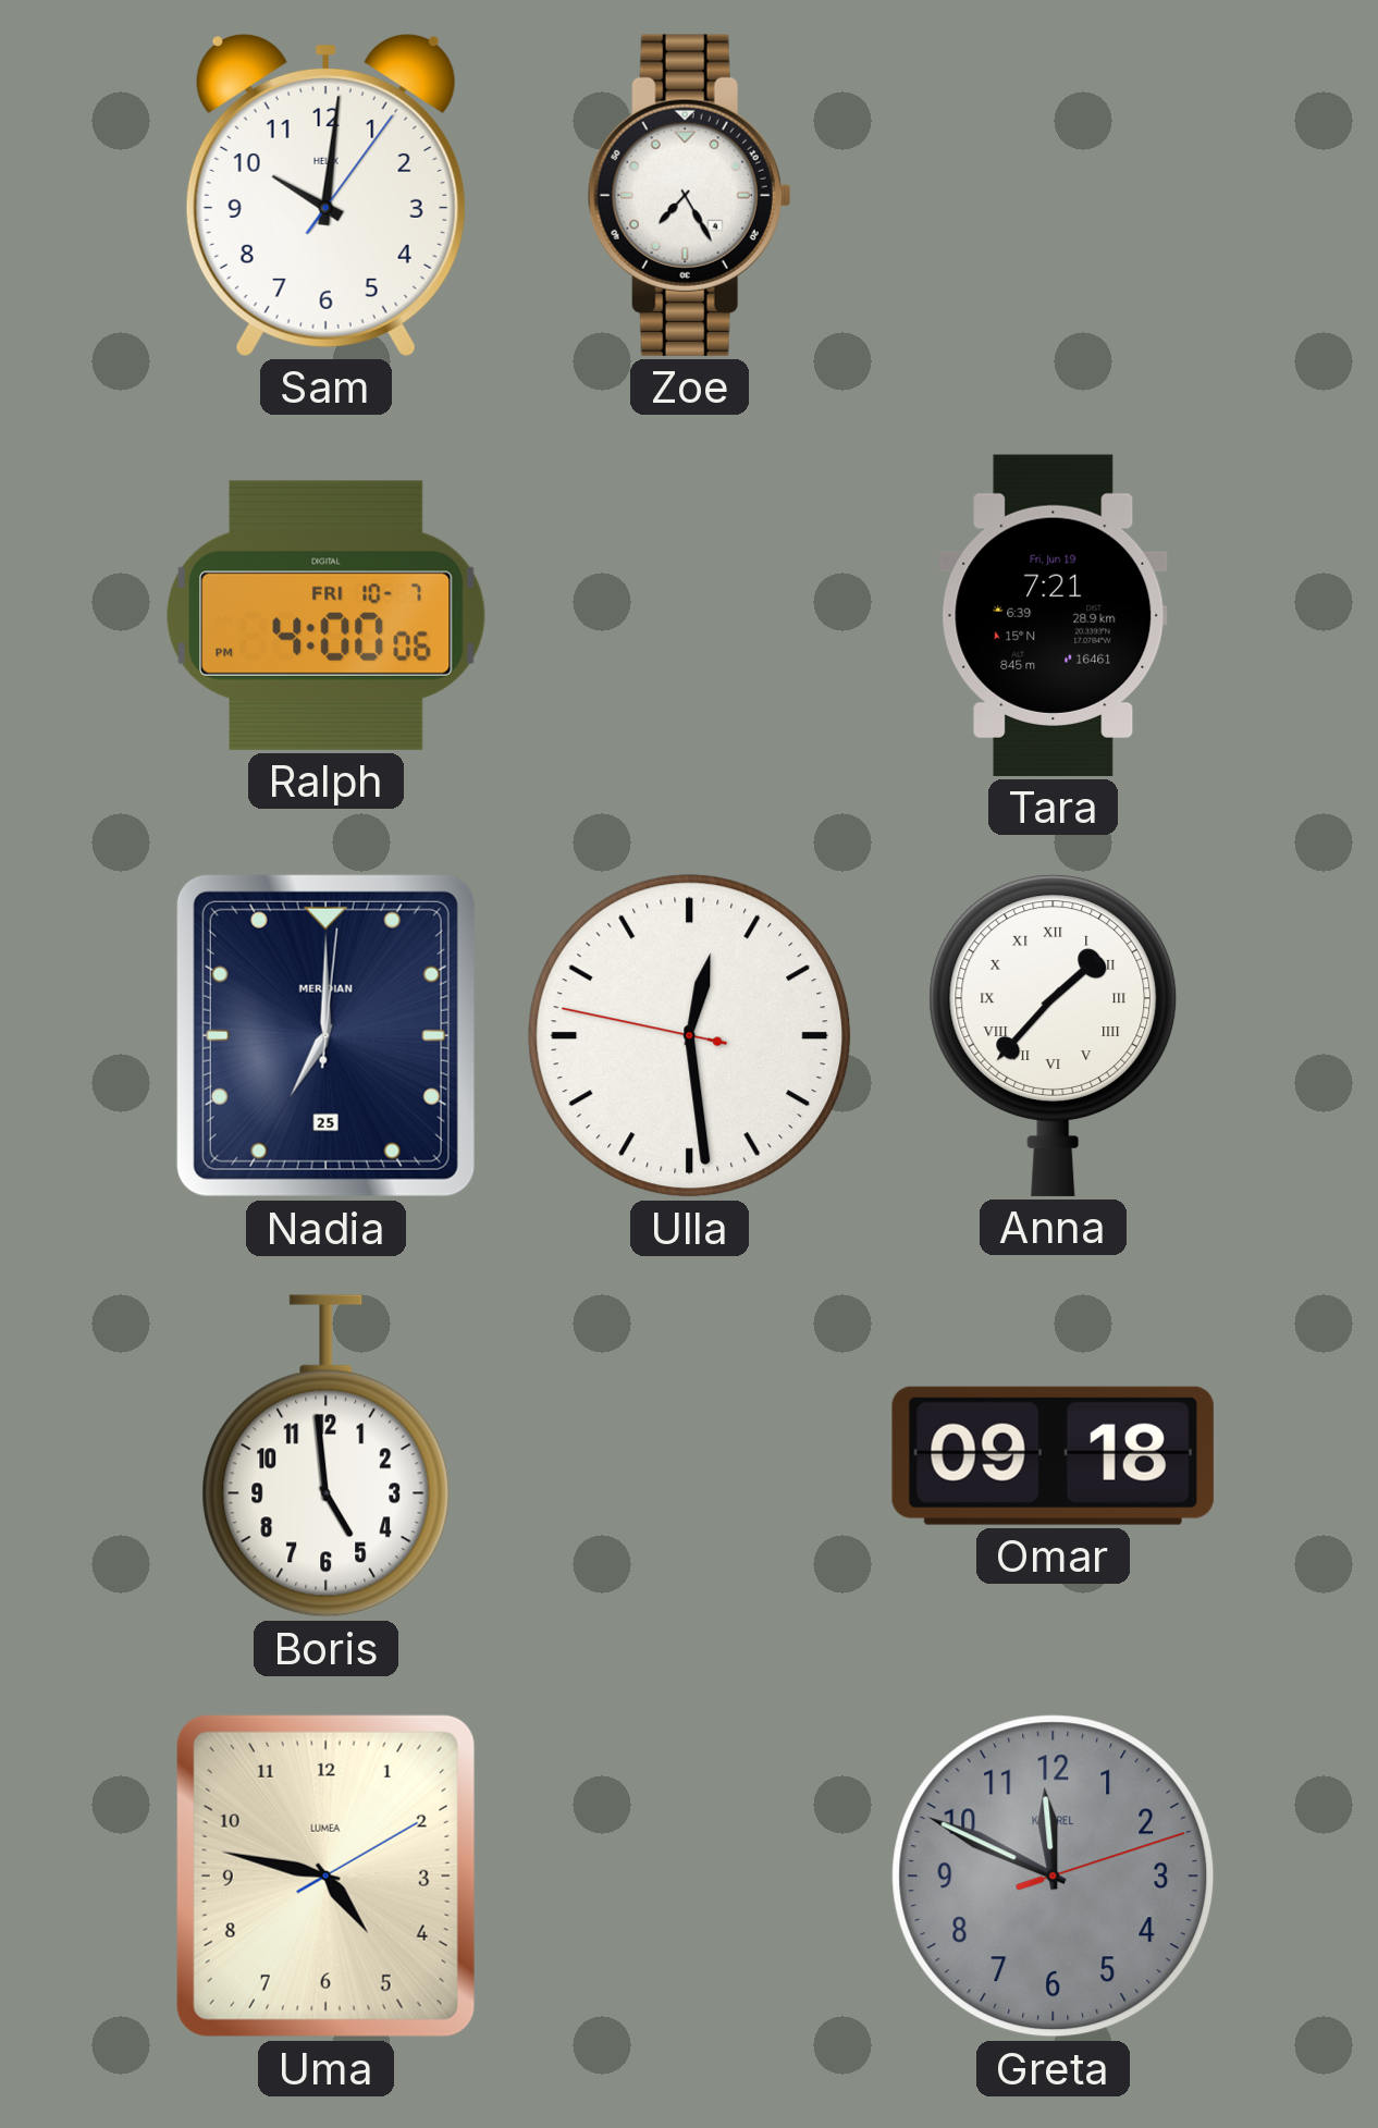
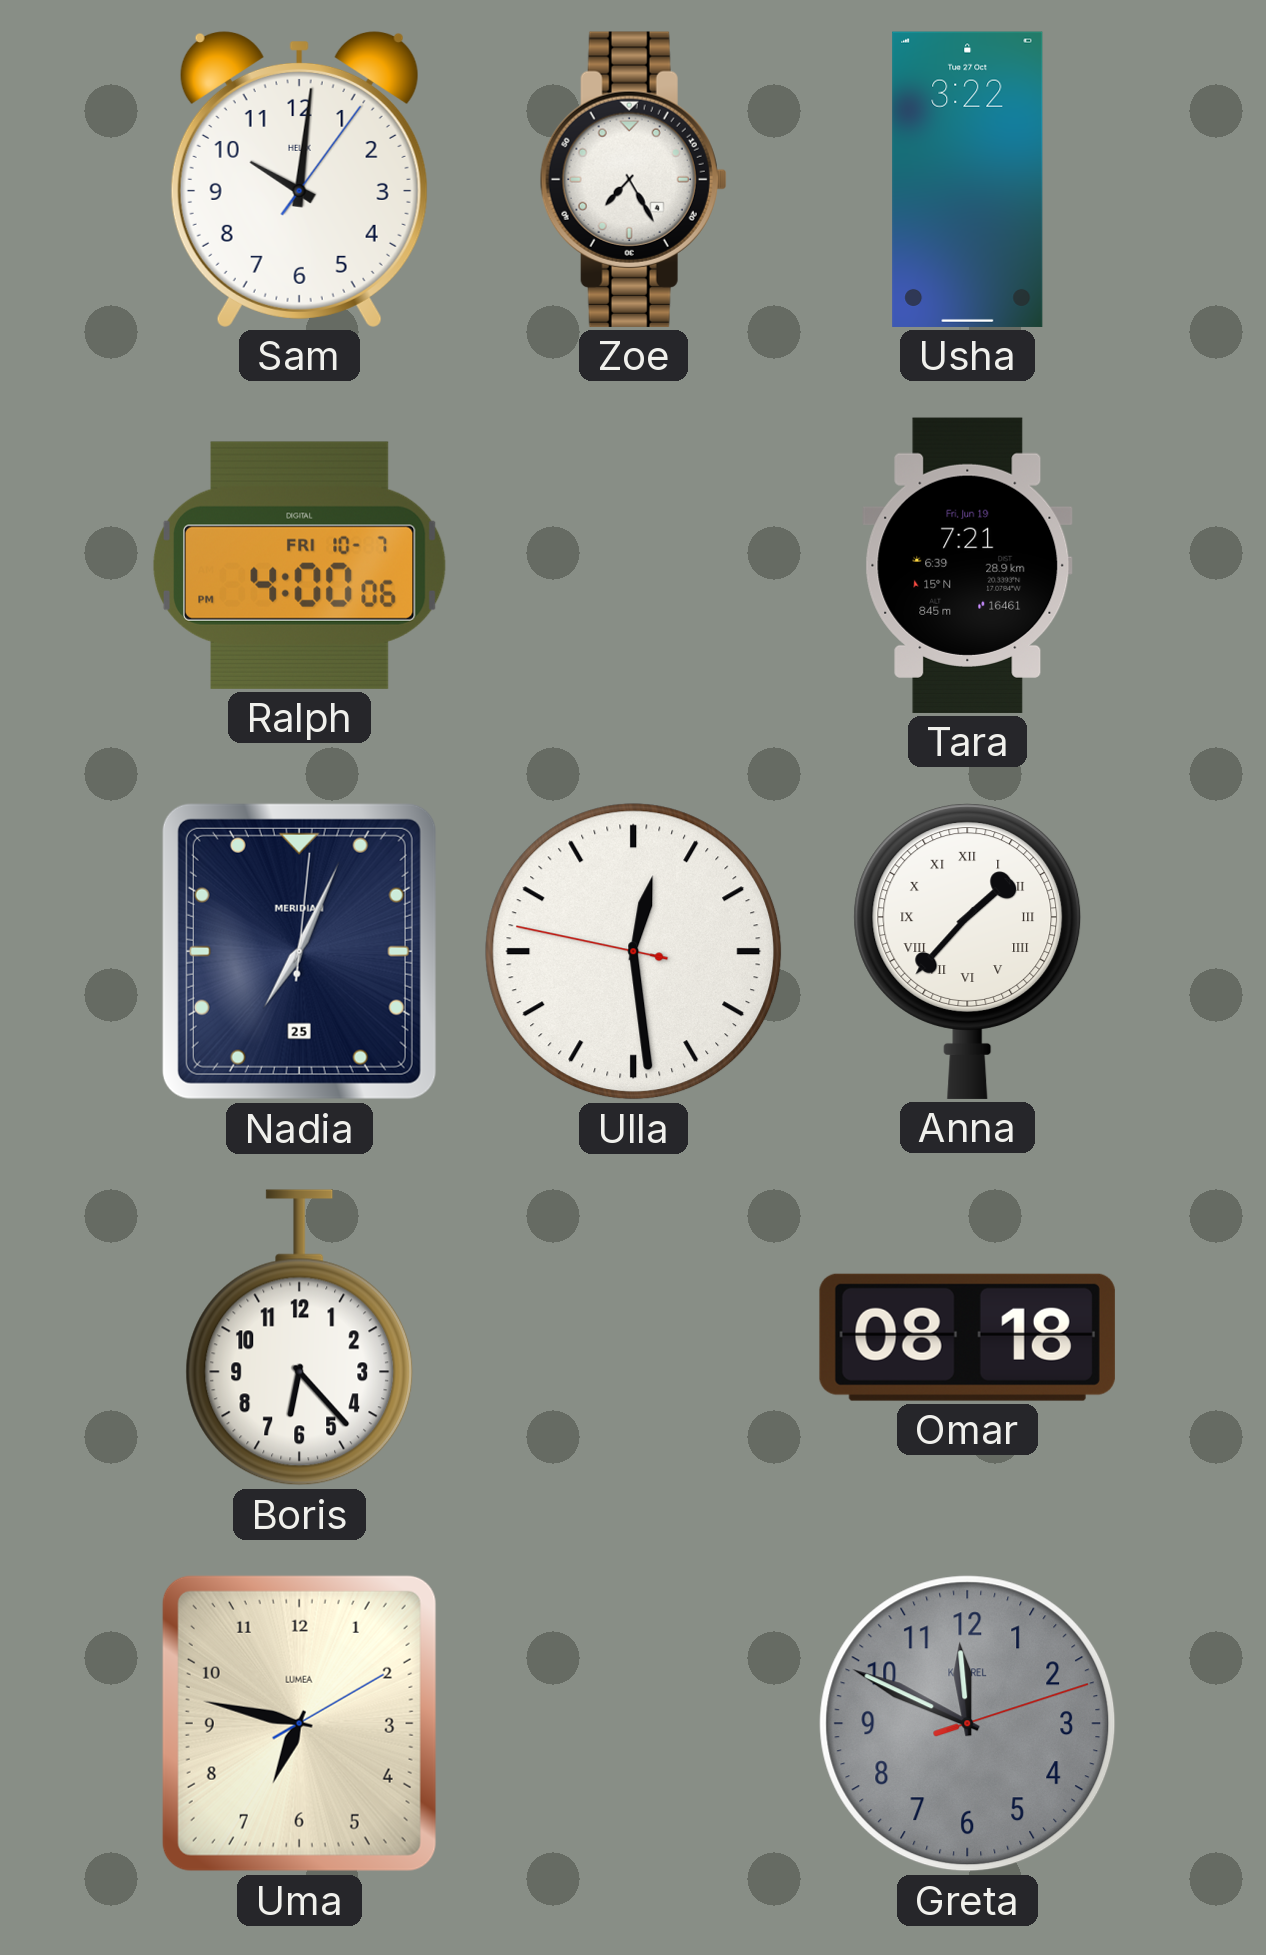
Usha: none -> 3:22 (968, 179)
Nadia: 7:00 -> 7:04 (299, 951)
Boris: 4:59 -> 6:23 (300, 1338)
Omar: 09:18 -> 08:18 (967, 1337)
Uma: 4:47 -> 6:47 (299, 1723)
